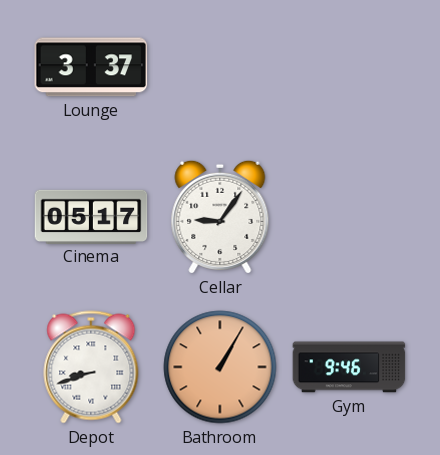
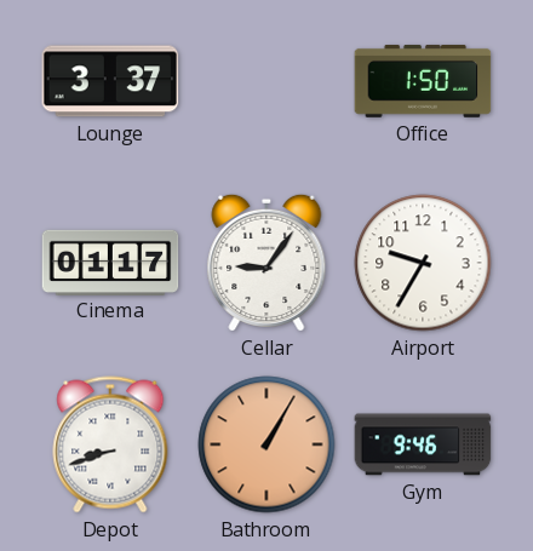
Office: none -> 1:50 (423, 81)
Cinema: 05:17 -> 01:17 (110, 262)
Airport: none -> 9:35 (423, 263)
